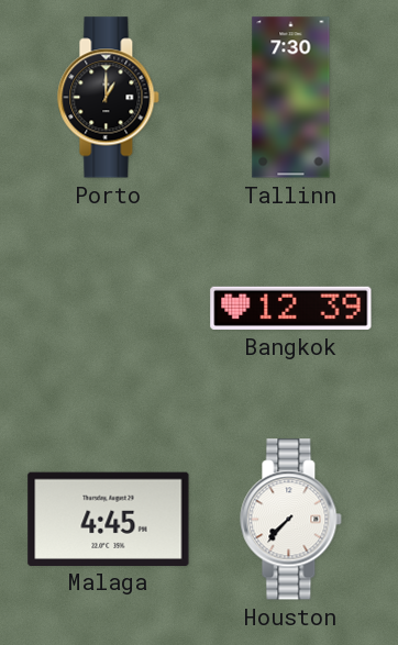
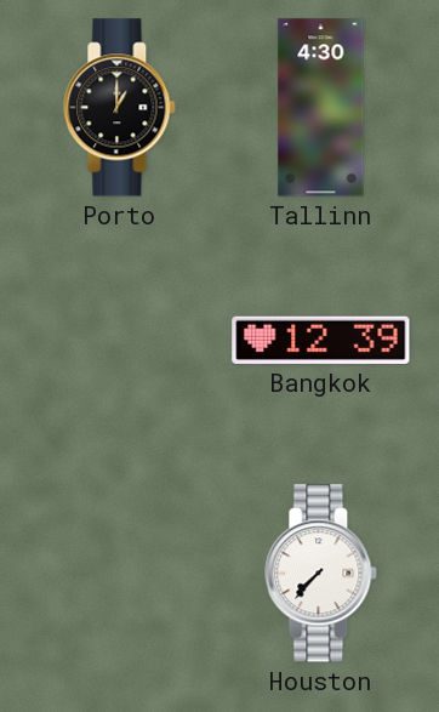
Tallinn: 7:30 -> 4:30 (321, 108)
Malaga: 4:45 -> none (109, 519)
